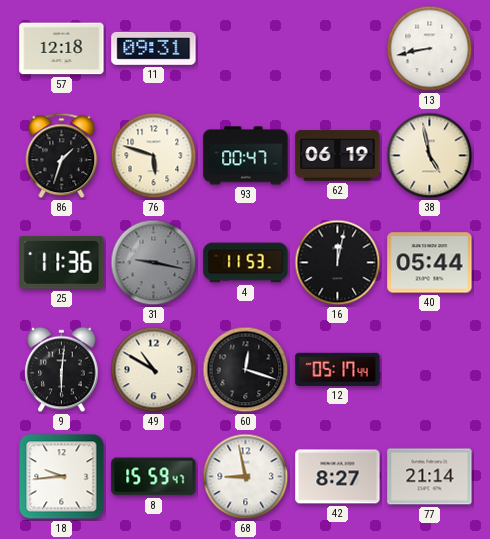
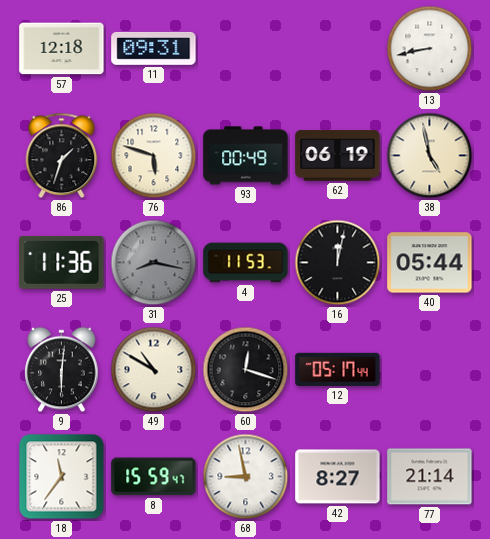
93: 00:47 -> 00:49 (246, 156)
31: 9:17 -> 8:17 (154, 263)
18: 9:44 -> 11:36 (62, 477)
